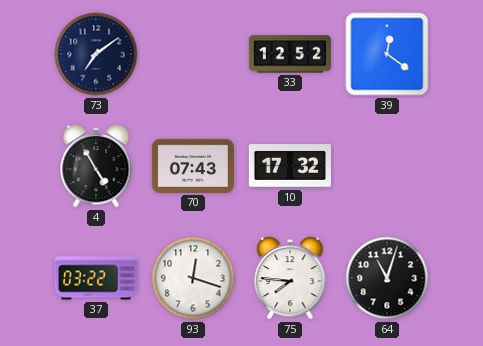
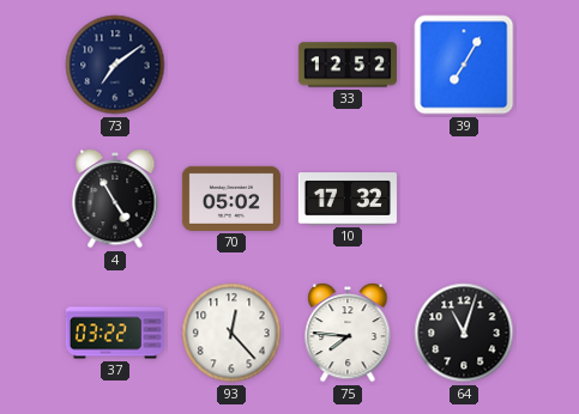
39: 12:21 -> 7:05 (464, 65)
70: 07:43 -> 05:02 (231, 199)
93: 12:18 -> 12:23 (231, 333)
